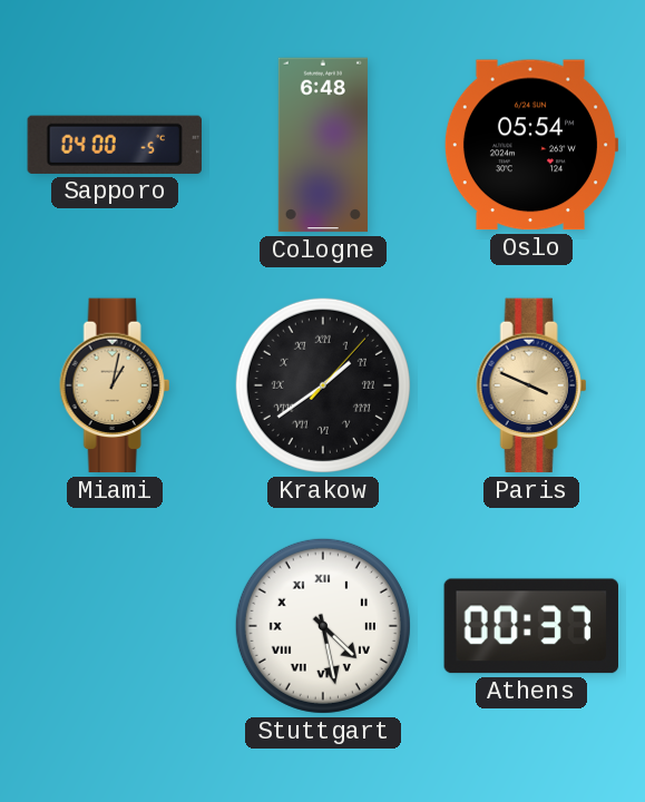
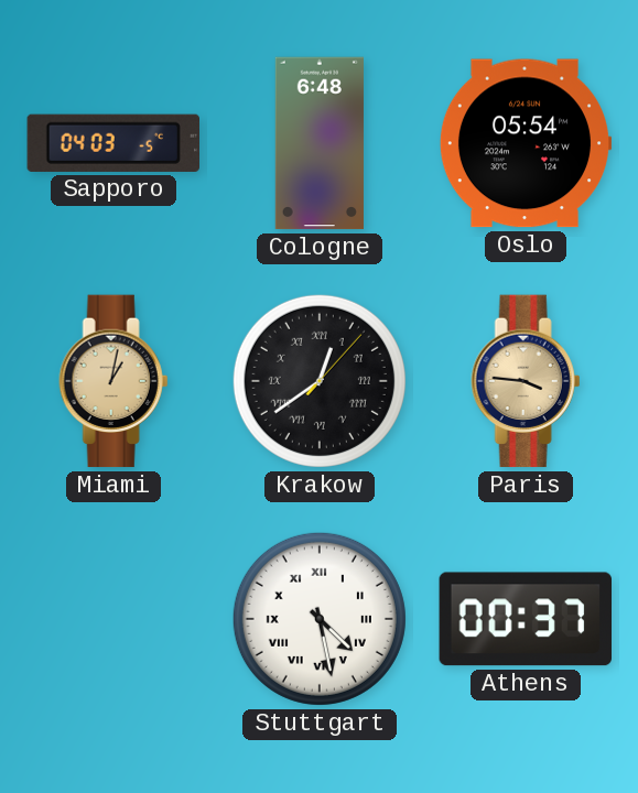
Sapporo: 04:00 -> 04:03 (112, 143)
Krakow: 1:39 -> 12:39 (320, 381)
Paris: 3:49 -> 3:46 (526, 381)
